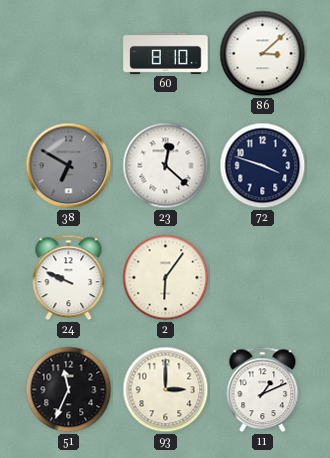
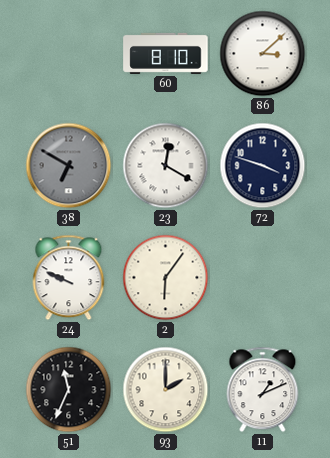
23: 12:22 -> 12:20 (166, 166)
93: 3:00 -> 2:00 (166, 390)
